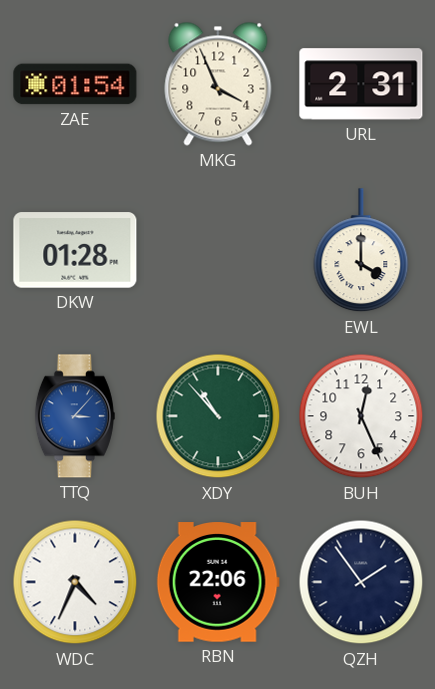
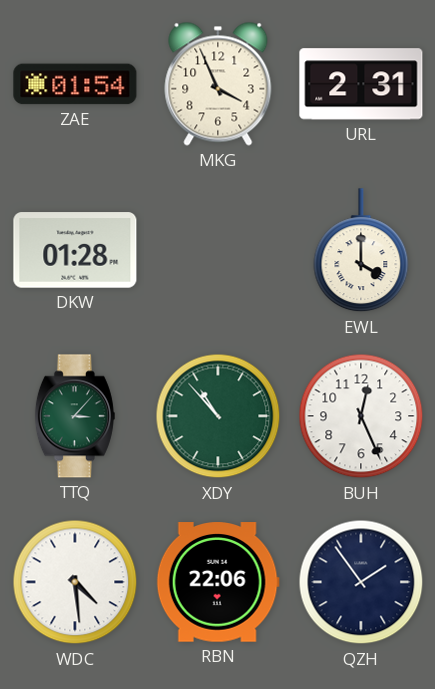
TTQ dial: blue -> green (75, 416)
WDC: 4:34 -> 4:29 (75, 582)
